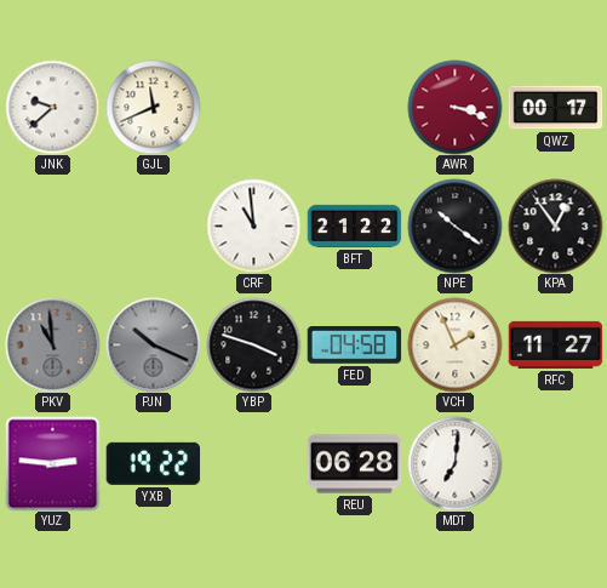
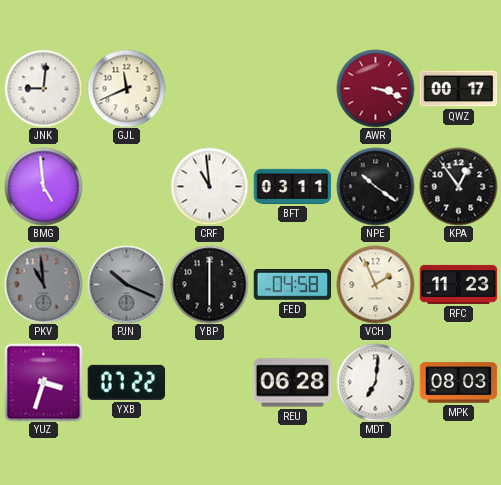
JNK: 9:38 -> 9:01 (43, 88)
BMG: none -> 4:59 (43, 186)
BFT: 21:22 -> 03:11 (292, 186)
YBP: 3:48 -> 6:00 (209, 284)
RFC: 11:27 -> 11:23 (458, 284)
YUZ: 2:46 -> 3:33 (43, 382)
YXB: 19:22 -> 07:22 (126, 382)
MPK: none -> 08:03 (458, 383)
